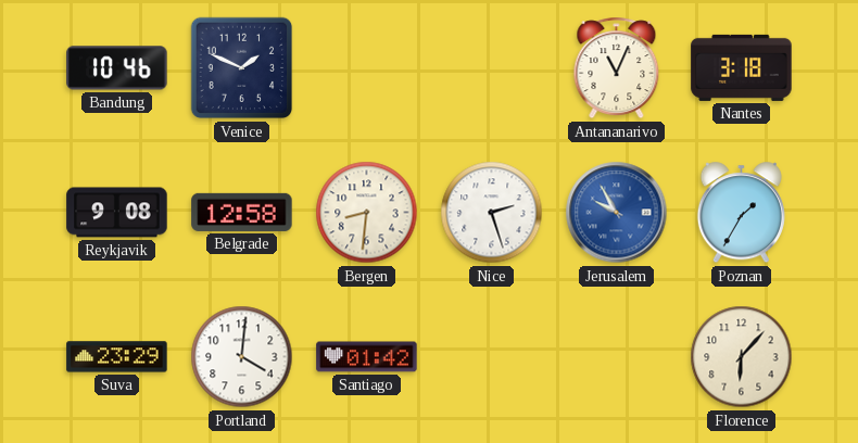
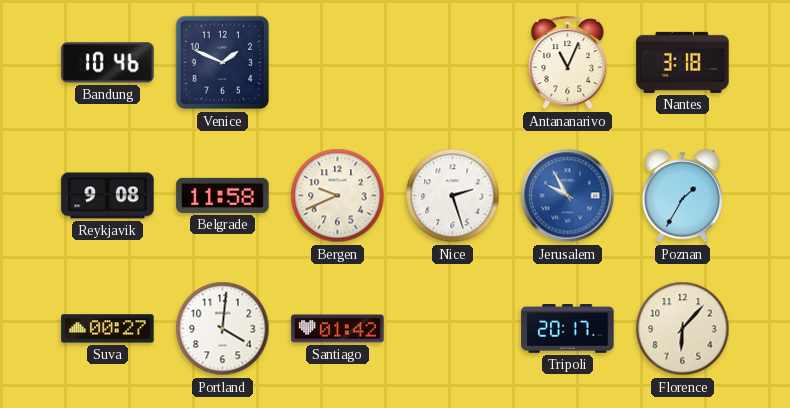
Belgrade: 12:58 -> 11:58 (223, 195)
Bergen: 8:31 -> 9:41 (338, 196)
Suva: 23:29 -> 00:27 (108, 329)
Tripoli: none -> 20:17 (568, 329)
